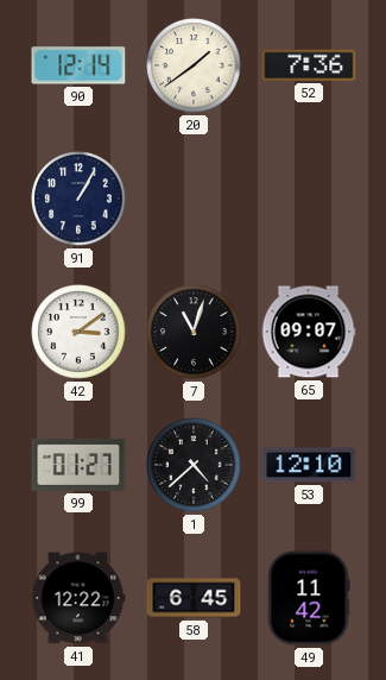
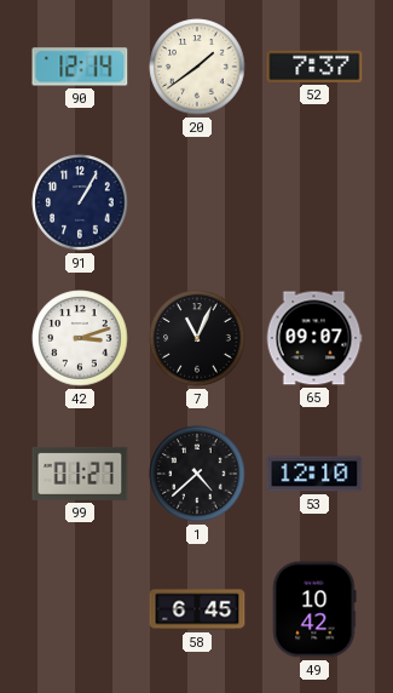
52: 7:36 -> 7:37 (314, 67)
42: 3:09 -> 3:12 (80, 338)
7: 11:03 -> 11:04 (197, 338)
41: 12:22 -> none (78, 598)
49: 11:42 -> 10:42 (314, 609)
